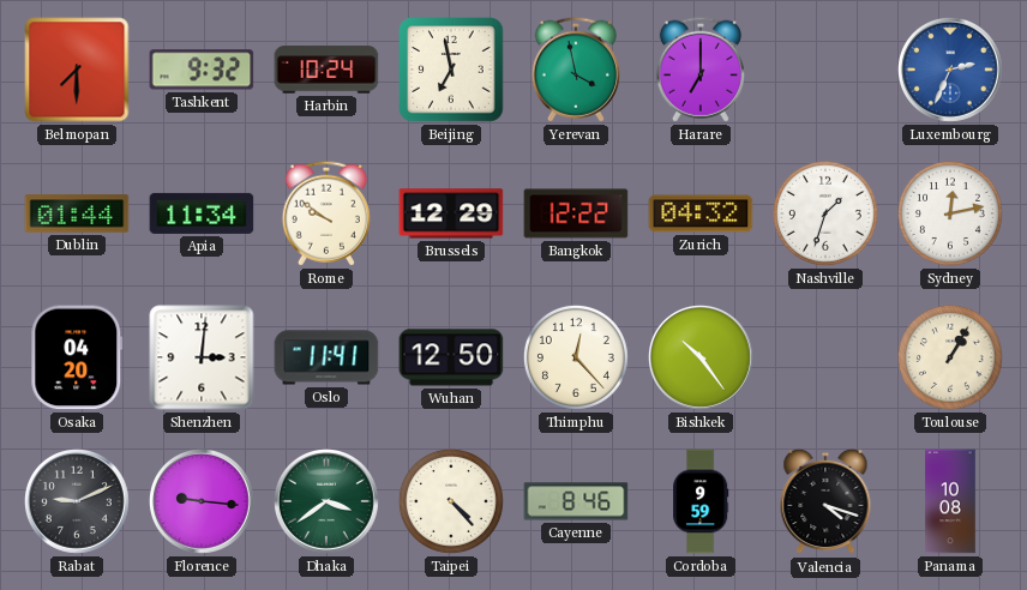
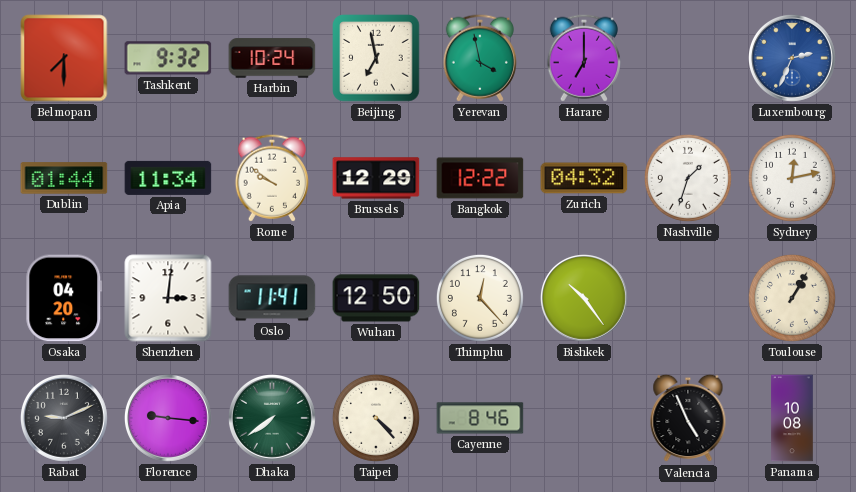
Dhaka: 3:39 -> 7:39 (272, 418)
Cordoba: 9:59 -> none (701, 501)
Valencia: 4:18 -> 4:56 (688, 418)
